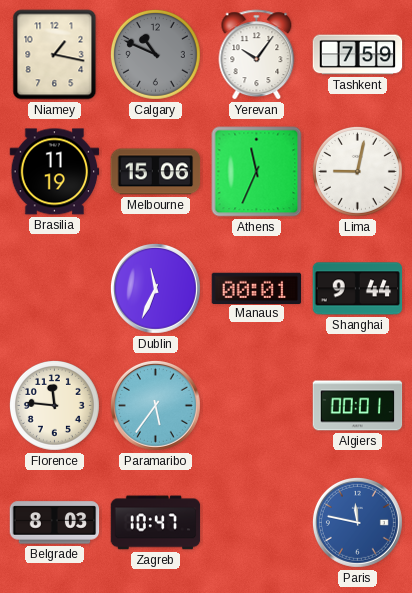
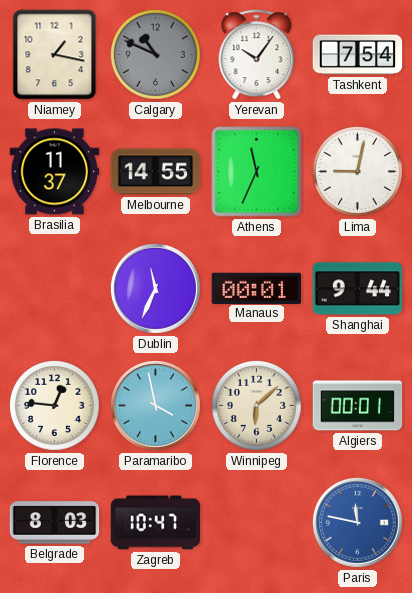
Tashkent: 7:59 -> 7:54 (358, 55)
Brasilia: 11:19 -> 11:37 (55, 172)
Melbourne: 15:06 -> 14:55 (156, 172)
Florence: 11:46 -> 12:46 (54, 405)
Paramaribo: 5:36 -> 3:58 (155, 405)
Winnipeg: none -> 6:08 (256, 405)
